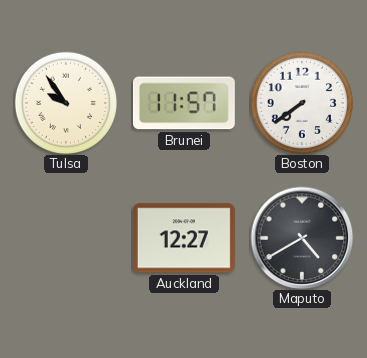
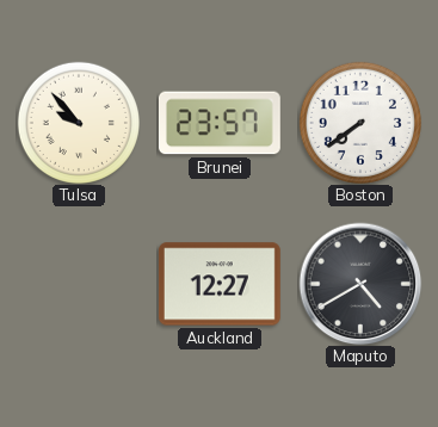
Tulsa: 9:54 -> 9:53 (79, 123)
Brunei: 11:57 -> 23:57 (220, 123)
